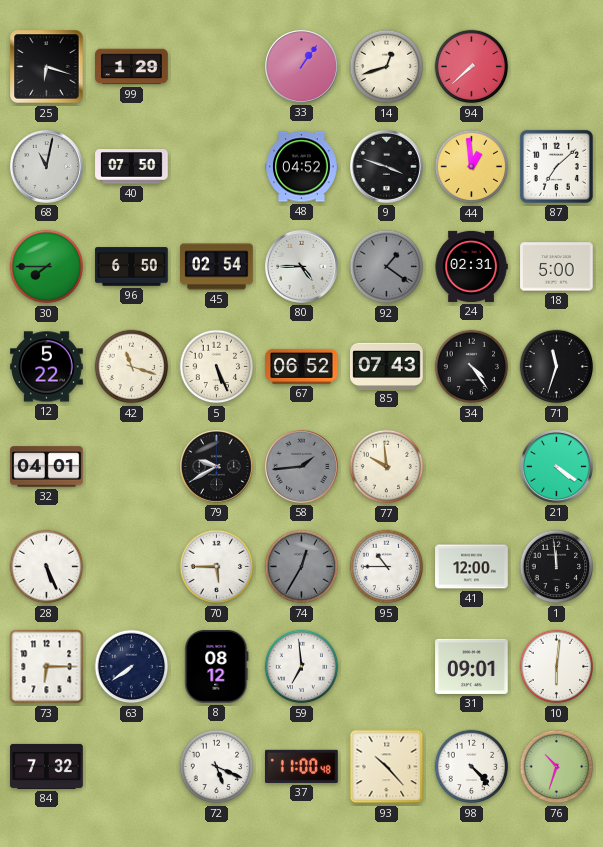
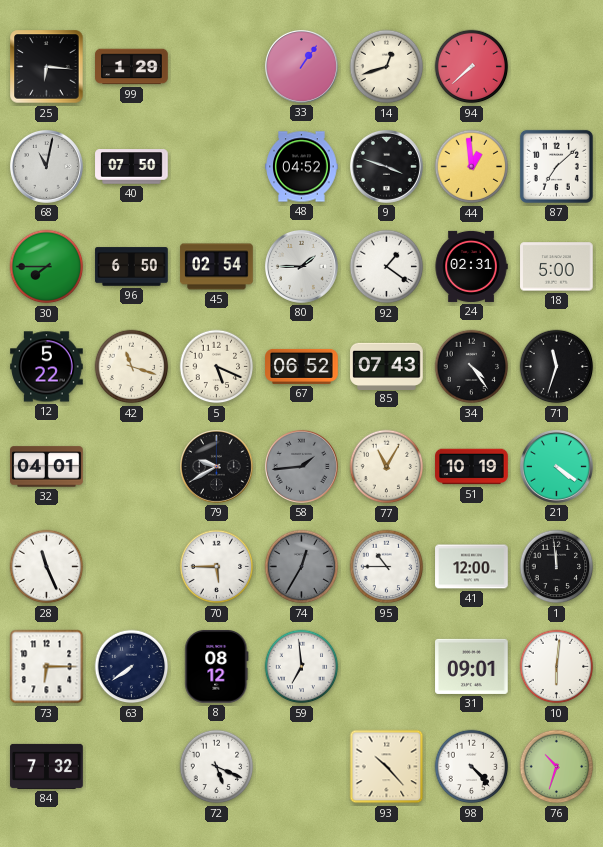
25: 6:18 -> 6:16 (47, 67)
80: 4:45 -> 1:45 (301, 266)
92 dial: grey -> white (387, 267)
5: 5:26 -> 5:19 (217, 367)
77: 9:59 -> 11:05 (387, 467)
51: none -> 10:19 (472, 467)
28: 5:26 -> 11:26 (47, 567)
37: 11:00 -> none (302, 766)
